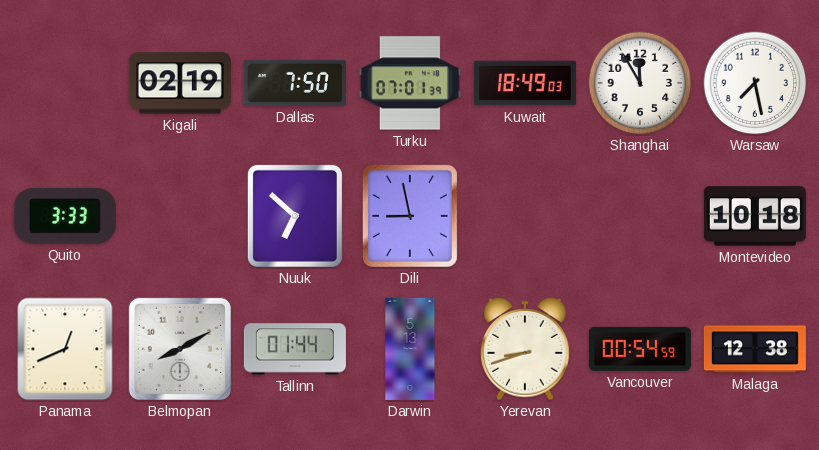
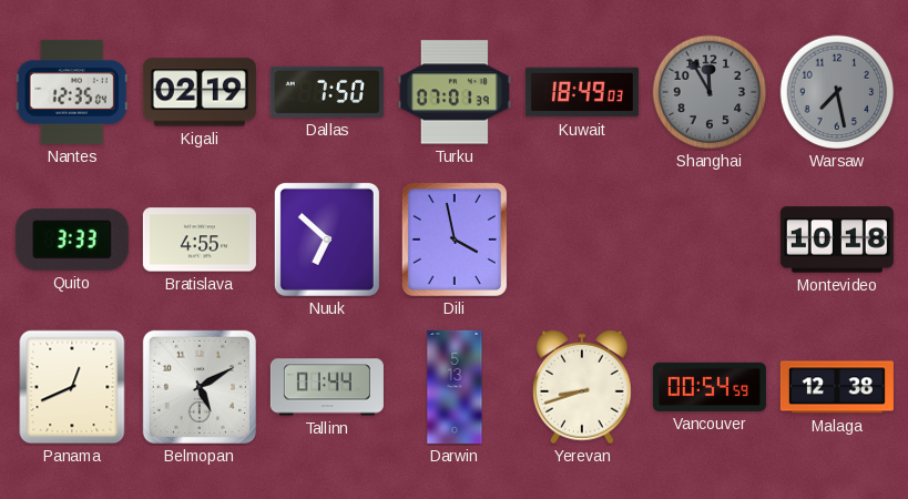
Nantes: none -> 12:35 (72, 92)
Shanghai dial: white -> grey (710, 92)
Warsaw dial: white -> grey (837, 92)
Bratislava: none -> 4:55 (200, 240)
Dili: 8:58 -> 3:58 (455, 240)
Belmopan: 8:10 -> 5:10 (200, 387)
